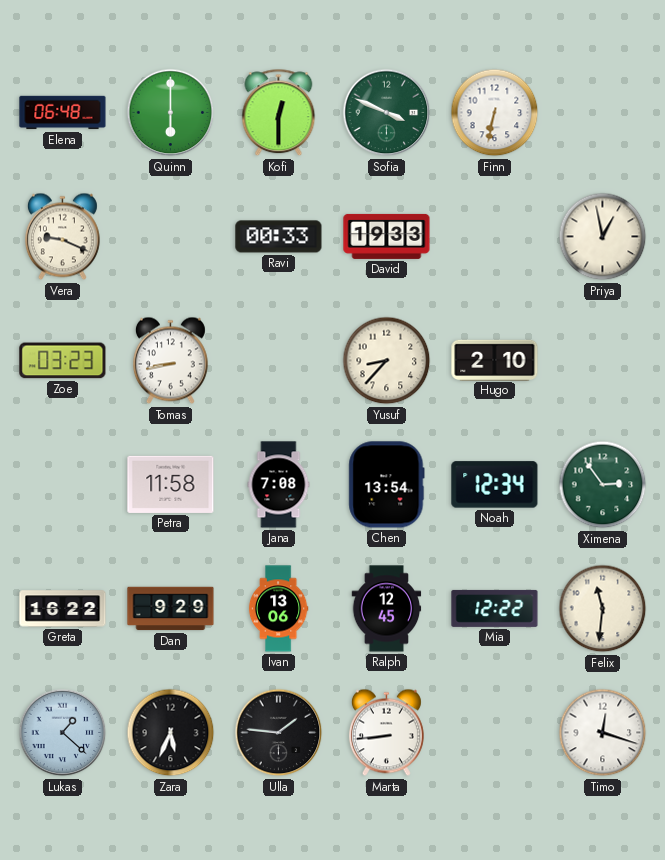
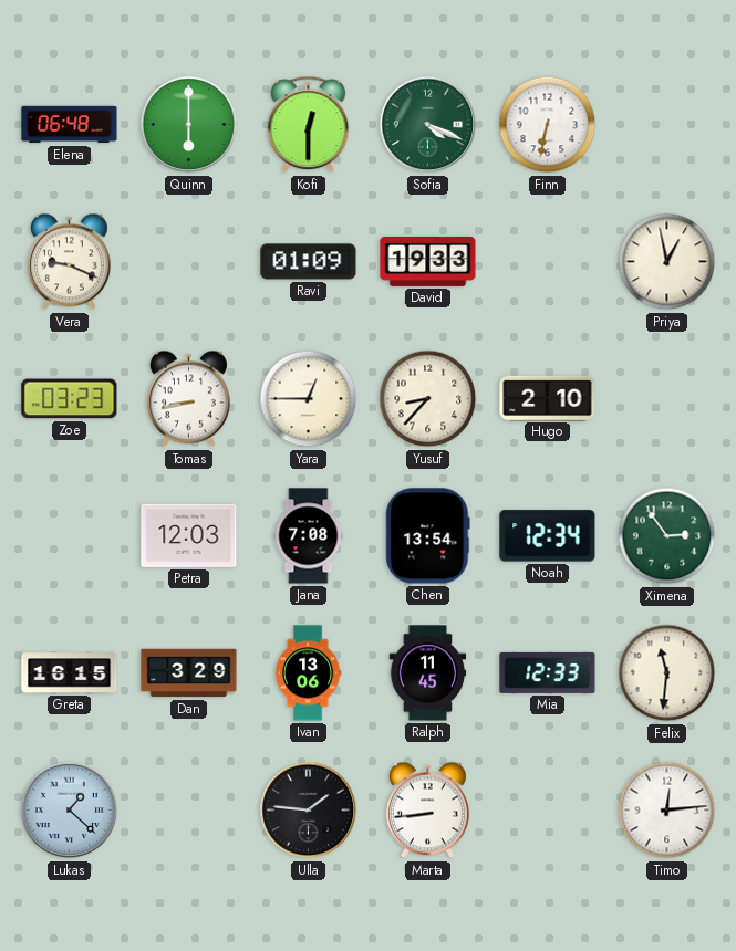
Sofia: 3:49 -> 4:19 (428, 125)
Ravi: 00:33 -> 01:09 (309, 262)
Yara: none -> 12:45 (309, 399)
Petra: 11:58 -> 12:03 (189, 535)
Greta: 16:22 -> 16:15 (70, 673)
Dan: 9:29 -> 3:29 (189, 673)
Ralph: 12:45 -> 11:45 (428, 673)
Mia: 12:22 -> 12:33 (548, 672)
Zara: 5:34 -> none (171, 733)
Timo: 12:18 -> 12:14 (667, 811)
